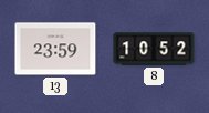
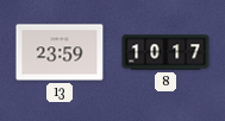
8: 10:52 -> 10:17 (165, 52)
